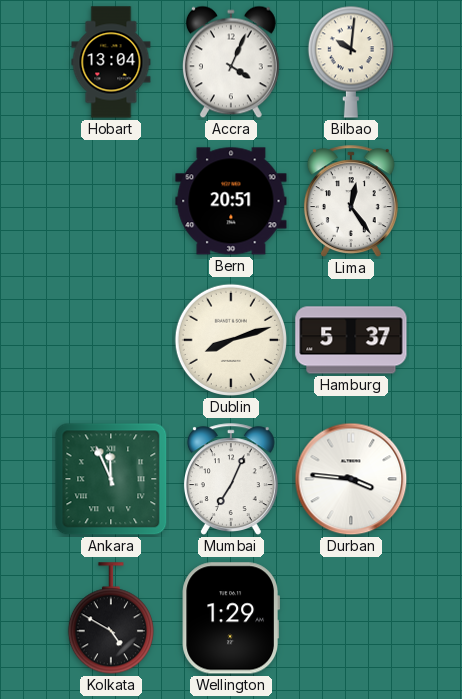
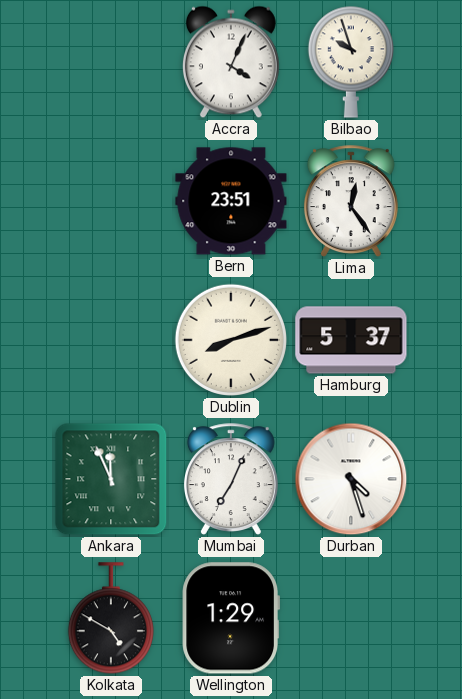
Hobart: 13:04 -> none (111, 62)
Bilbao: 10:01 -> 9:57 (351, 62)
Bern: 20:51 -> 23:51 (231, 201)
Durban: 3:46 -> 4:27 (351, 479)
